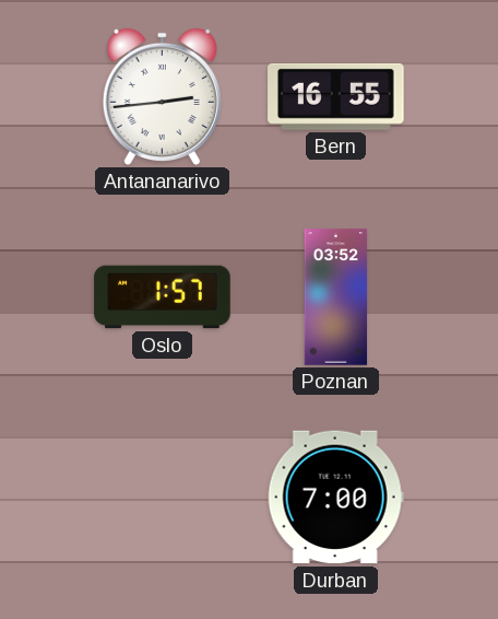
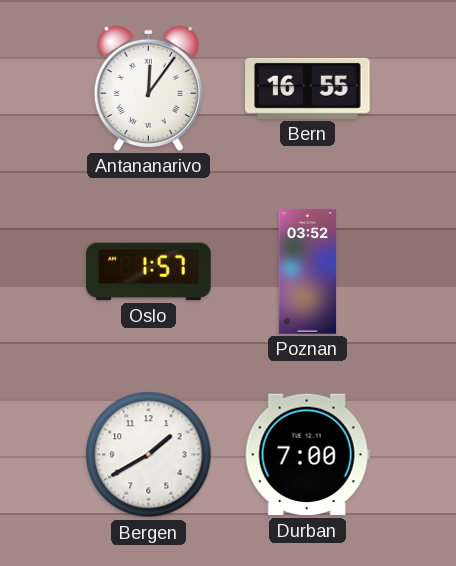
Antananarivo: 2:44 -> 12:06 (148, 88)
Bergen: none -> 1:40 (149, 455)
